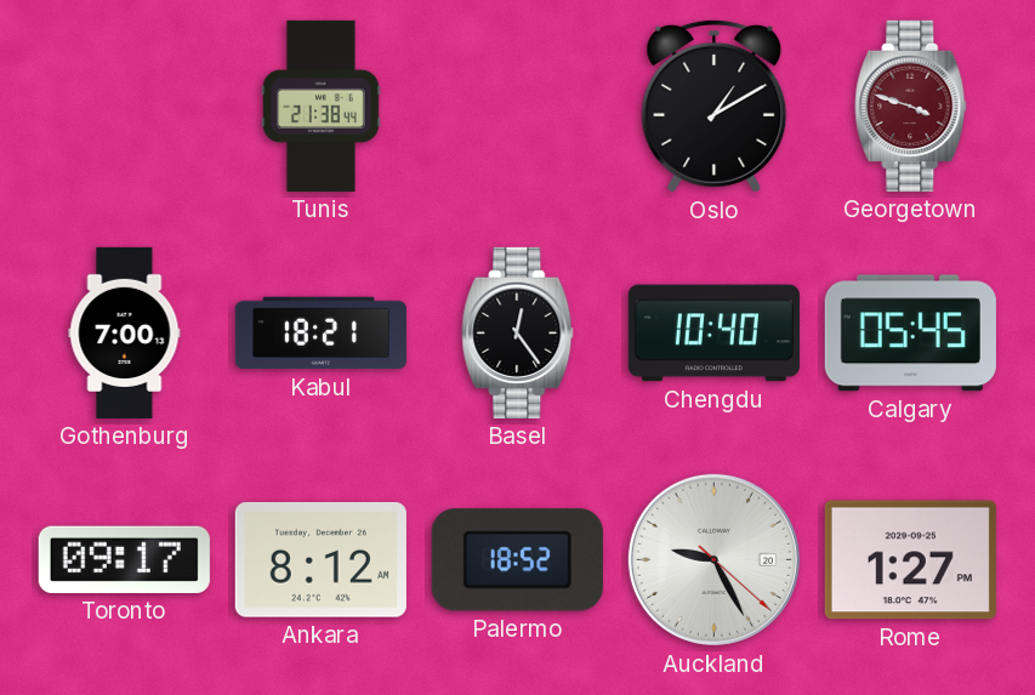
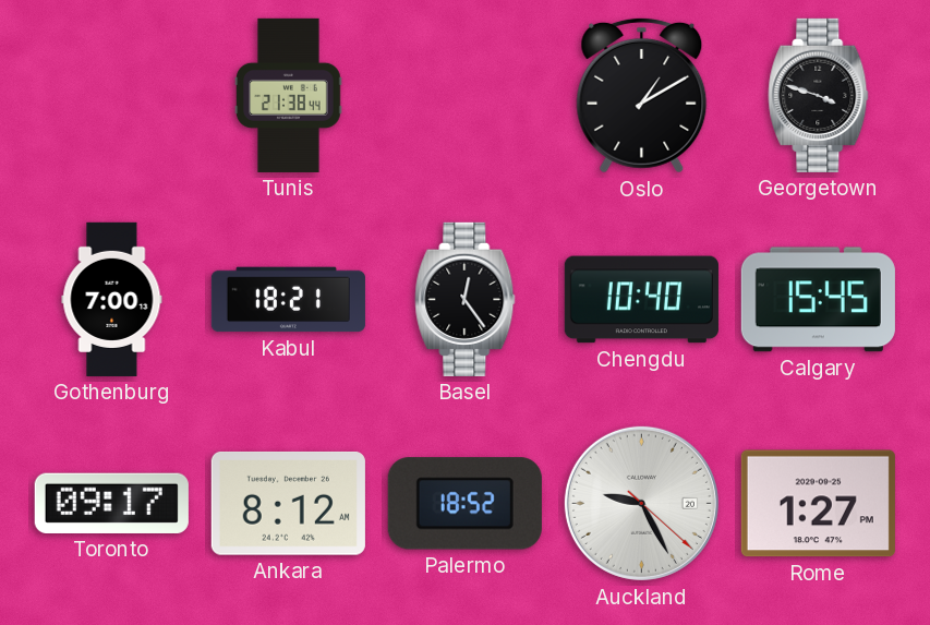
Georgetown dial: burgundy -> black (819, 95)
Calgary: 05:45 -> 15:45 (818, 300)
